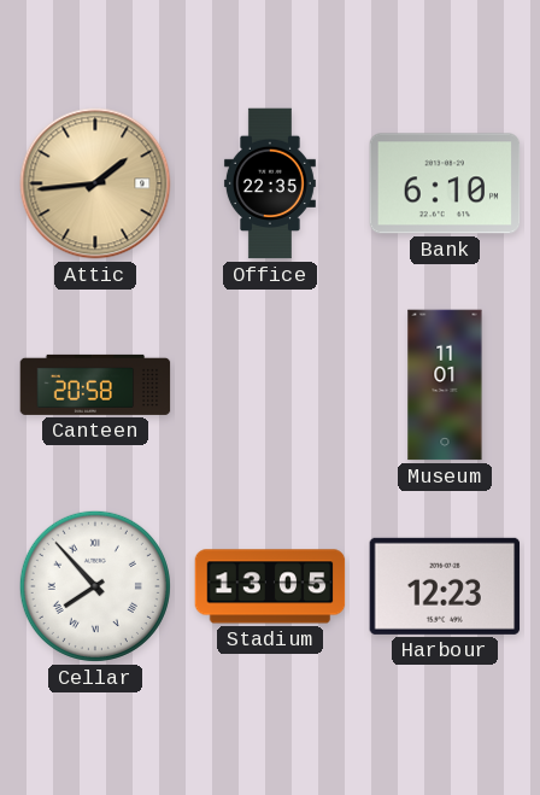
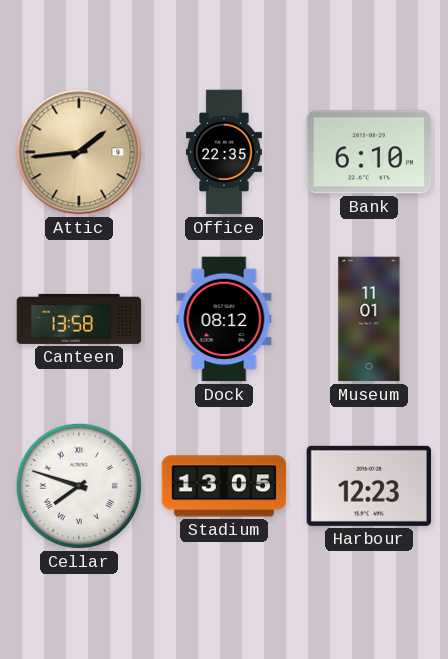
Canteen: 20:58 -> 13:58 (79, 319)
Dock: none -> 08:12 (224, 319)
Cellar: 7:53 -> 7:48 (79, 486)
